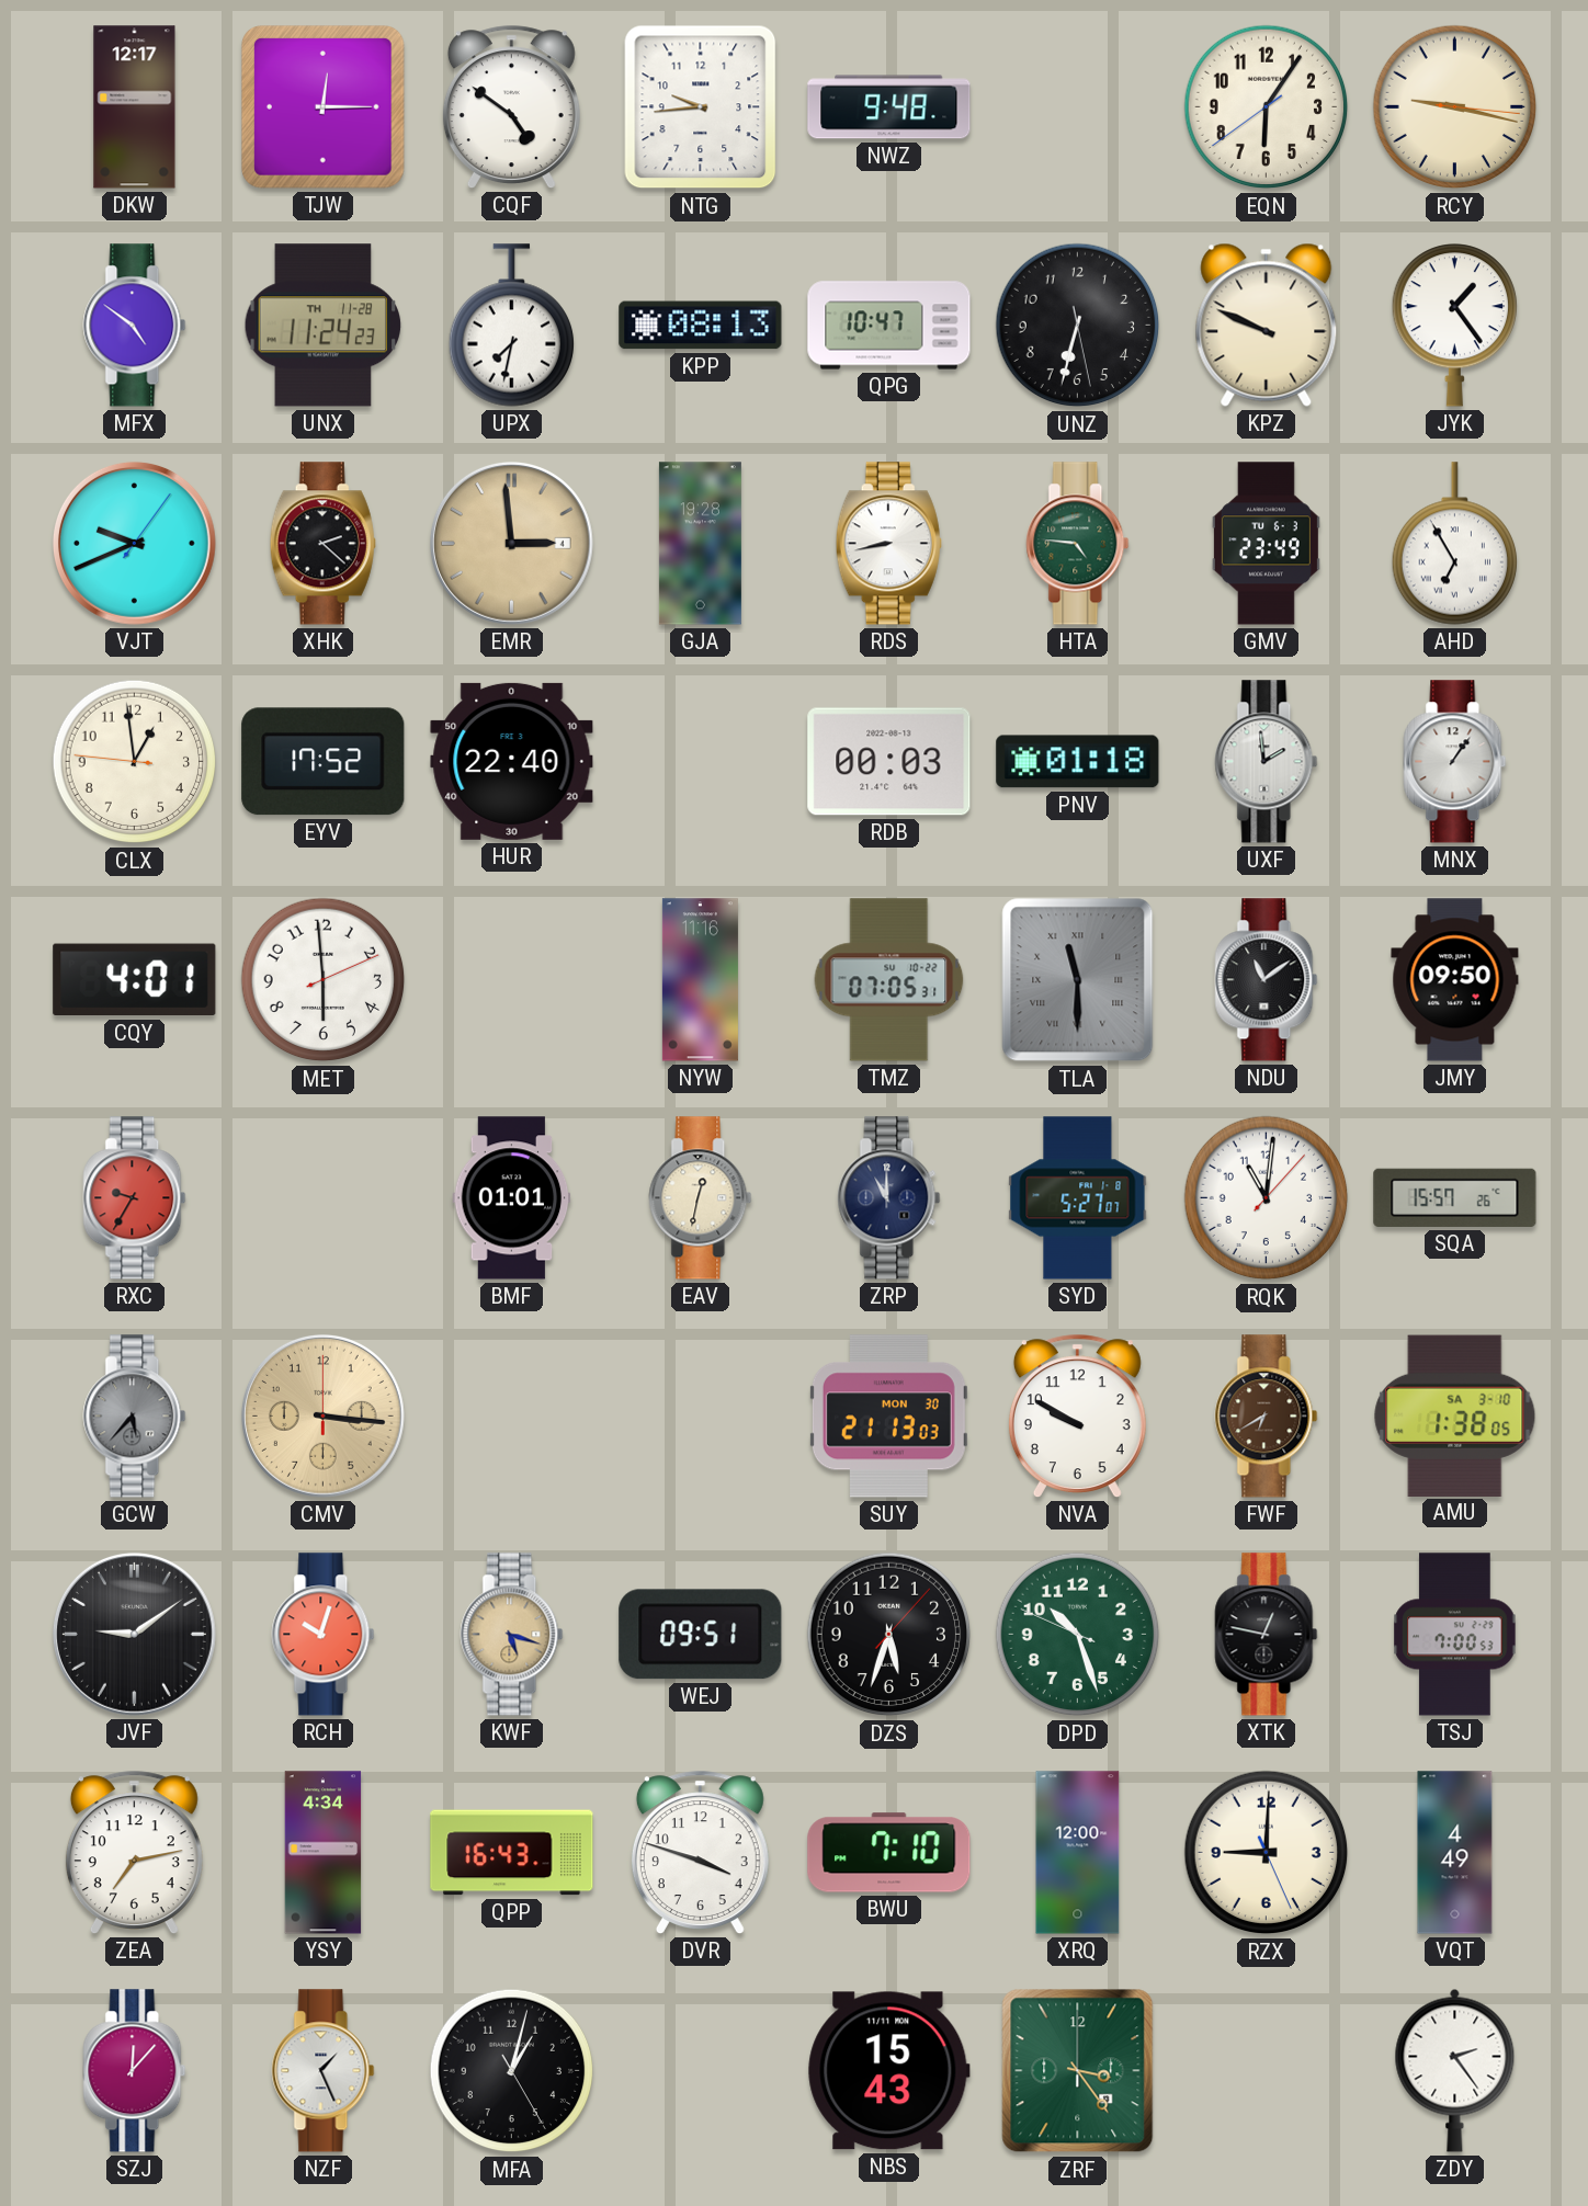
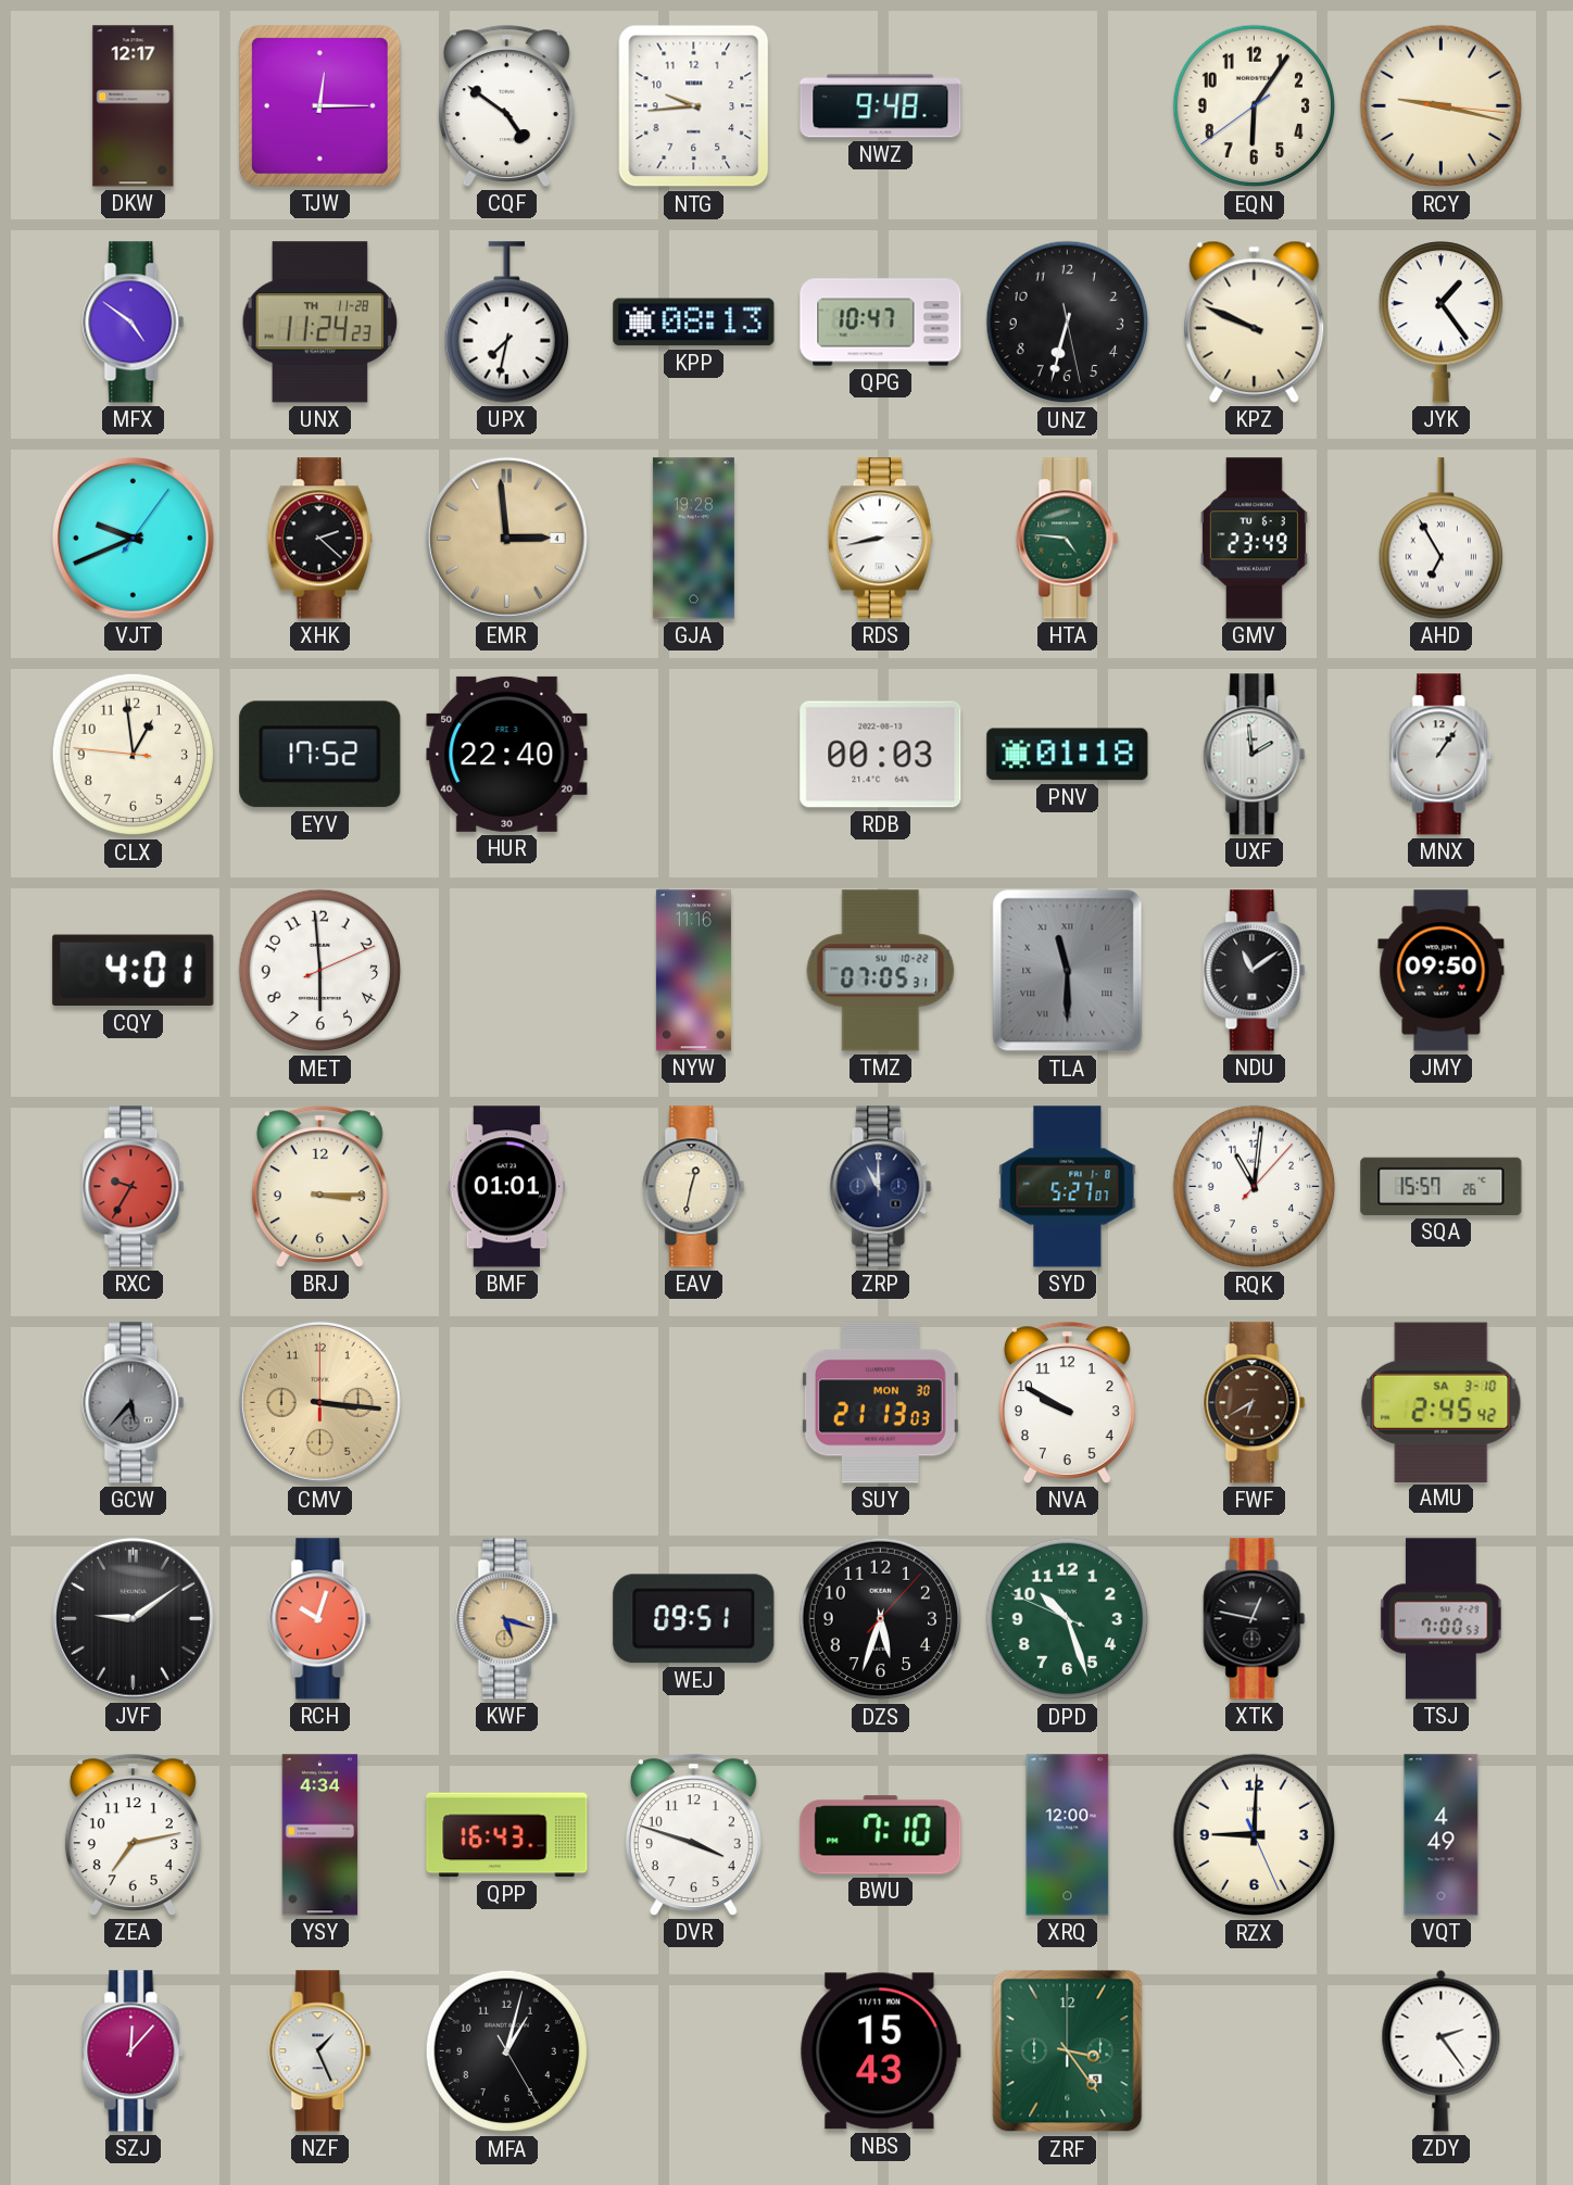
BRJ: none -> 3:15 (319, 1186)
AMU: 1:38 -> 2:45 (1442, 1402)
